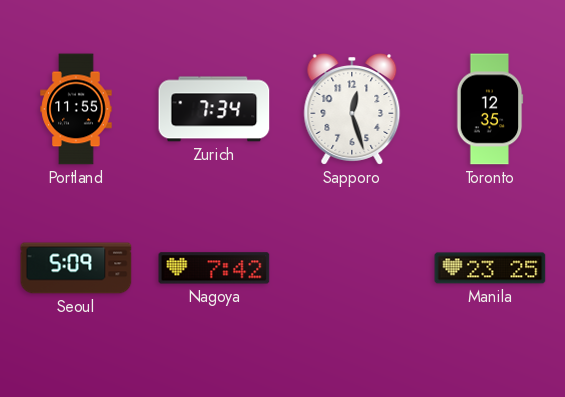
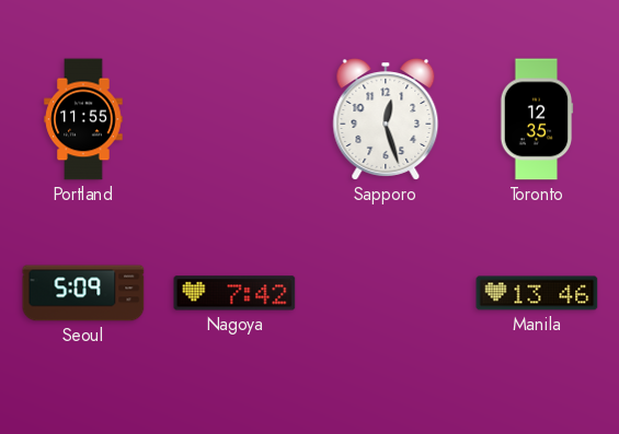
Zurich: 7:34 -> none (214, 109)
Manila: 23:25 -> 13:46 (537, 293)
